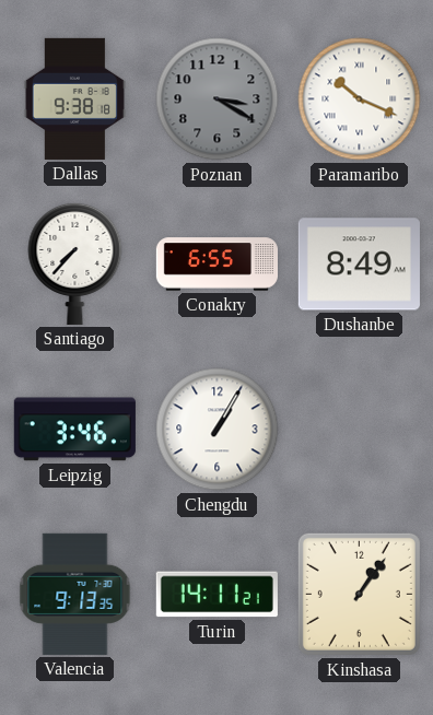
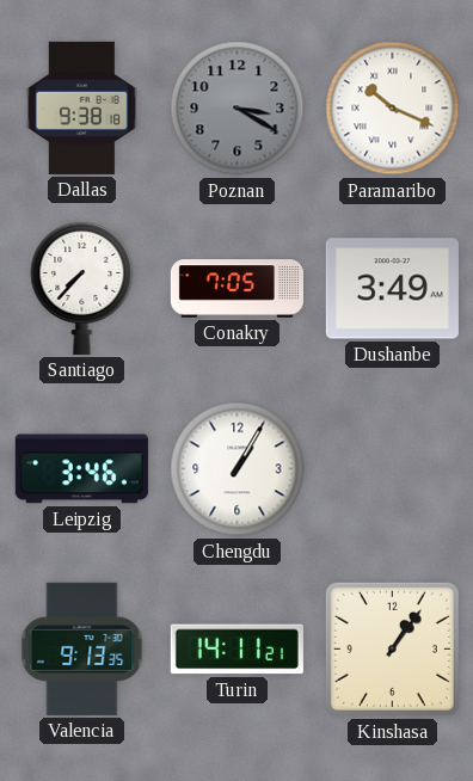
Conakry: 6:55 -> 7:05 (236, 289)
Dushanbe: 8:49 -> 3:49 (392, 289)
